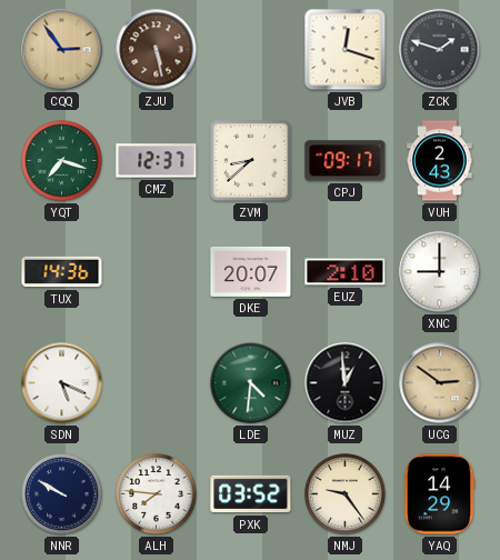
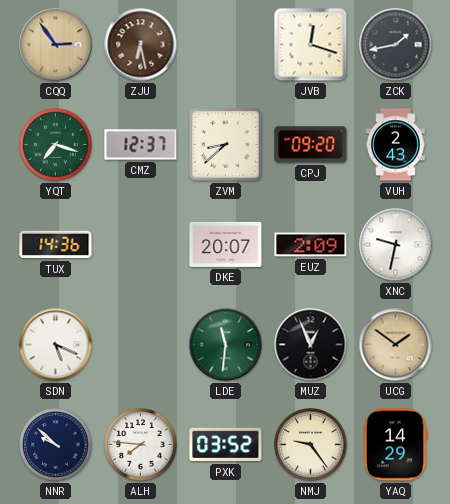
ZJU: 5:28 -> 6:28 (141, 45)
ZCK: 1:48 -> 1:43 (396, 45)
CPJ: 09:17 -> 09:20 (311, 145)
EUZ: 2:10 -> 2:09 (311, 245)
XNC: 9:00 -> 9:32 (396, 245)
LDE: 4:31 -> 11:31 (226, 345)
MUZ: 12:59 -> 12:56 (311, 345)
UCG: 2:51 -> 1:51 (396, 345)
NNR: 9:50 -> 9:52 (56, 445)
